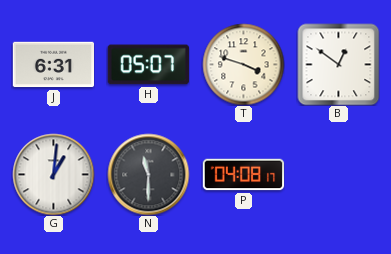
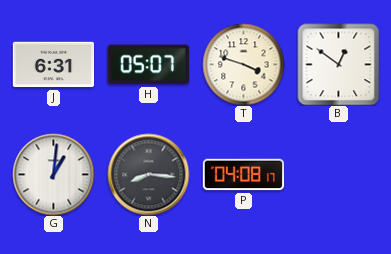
N: 11:30 -> 8:16 (148, 174)
